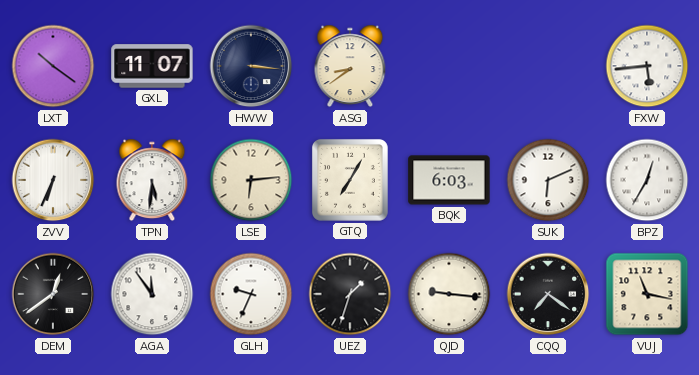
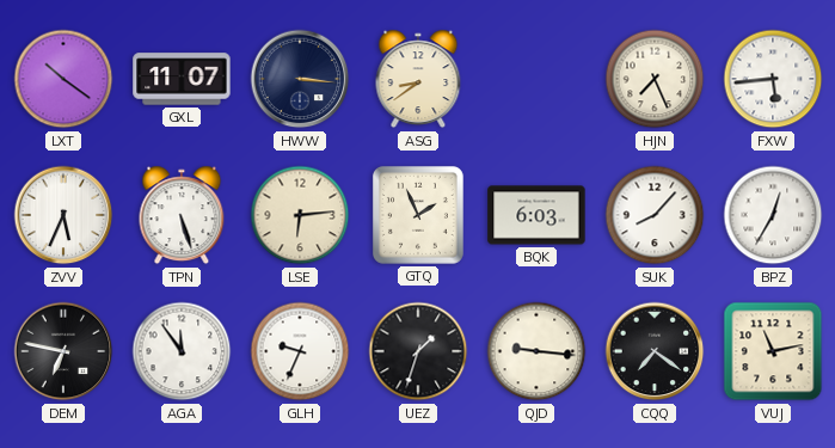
HJN: none -> 7:26 (655, 79)
ZVV: 6:34 -> 5:34 (63, 215)
TPN: 5:31 -> 5:27 (182, 215)
GTQ: 7:05 -> 1:56 (418, 215)
SUK: 6:11 -> 8:07 (655, 215)
DEM: 12:39 -> 6:47 (63, 351)
VUJ: 11:17 -> 11:13 (773, 351)
